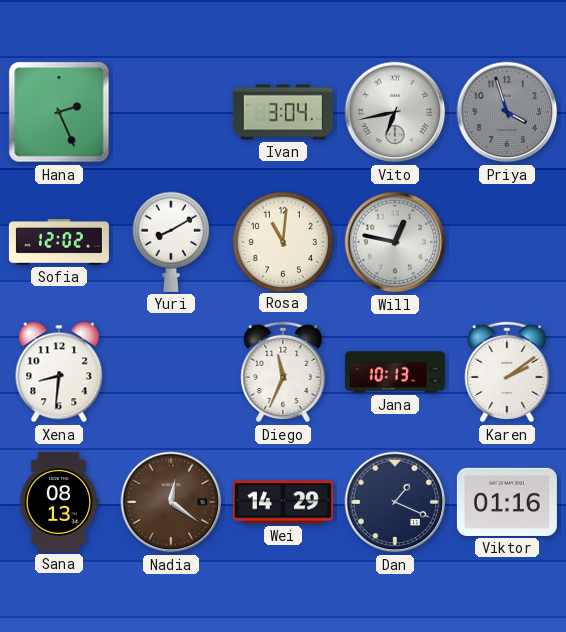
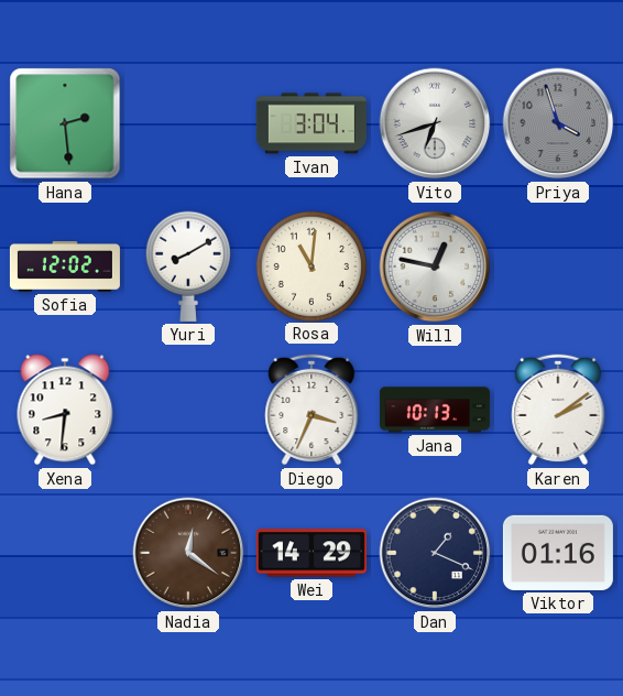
Hana: 2:26 -> 2:29 (65, 123)
Vito: 6:43 -> 6:42 (435, 123)
Diego: 11:34 -> 3:34 (311, 410)
Sana: 08:13 -> none (59, 502)
